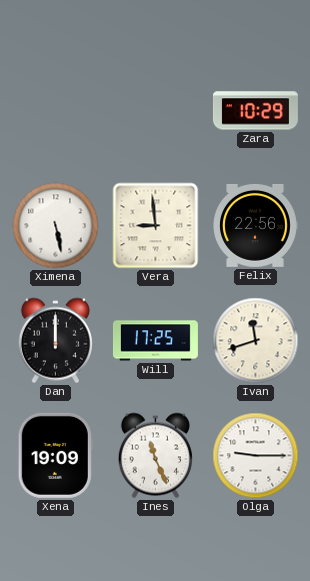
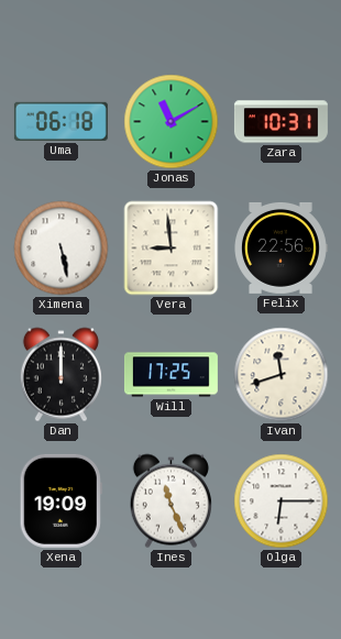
Uma: none -> 06:18 (61, 121)
Jonas: none -> 11:10 (172, 122)
Zara: 10:29 -> 10:31 (280, 122)
Olga: 9:15 -> 6:15 (282, 502)
